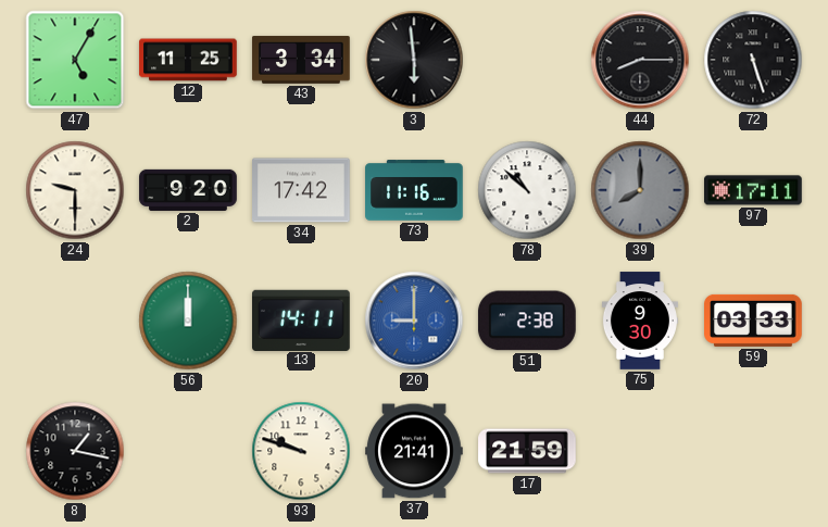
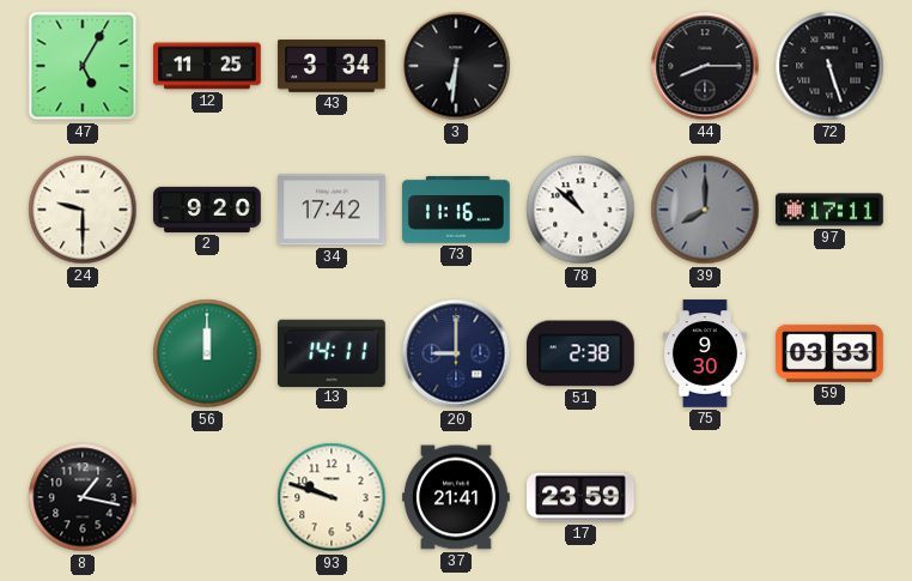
3: 5:59 -> 6:31 (456, 66)
20 dial: blue -> navy (456, 353)
17: 21:59 -> 23:59 (580, 497)
